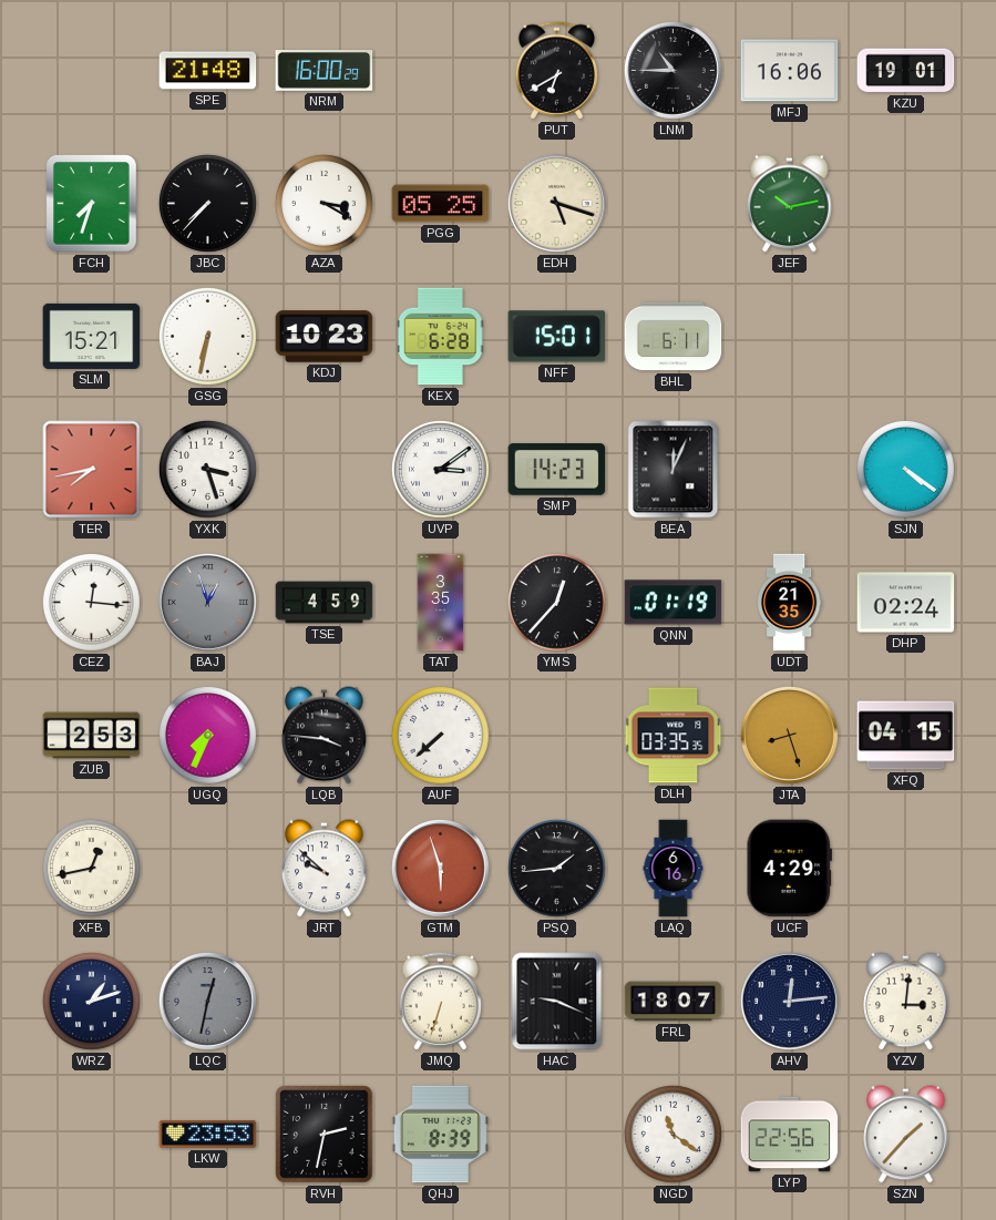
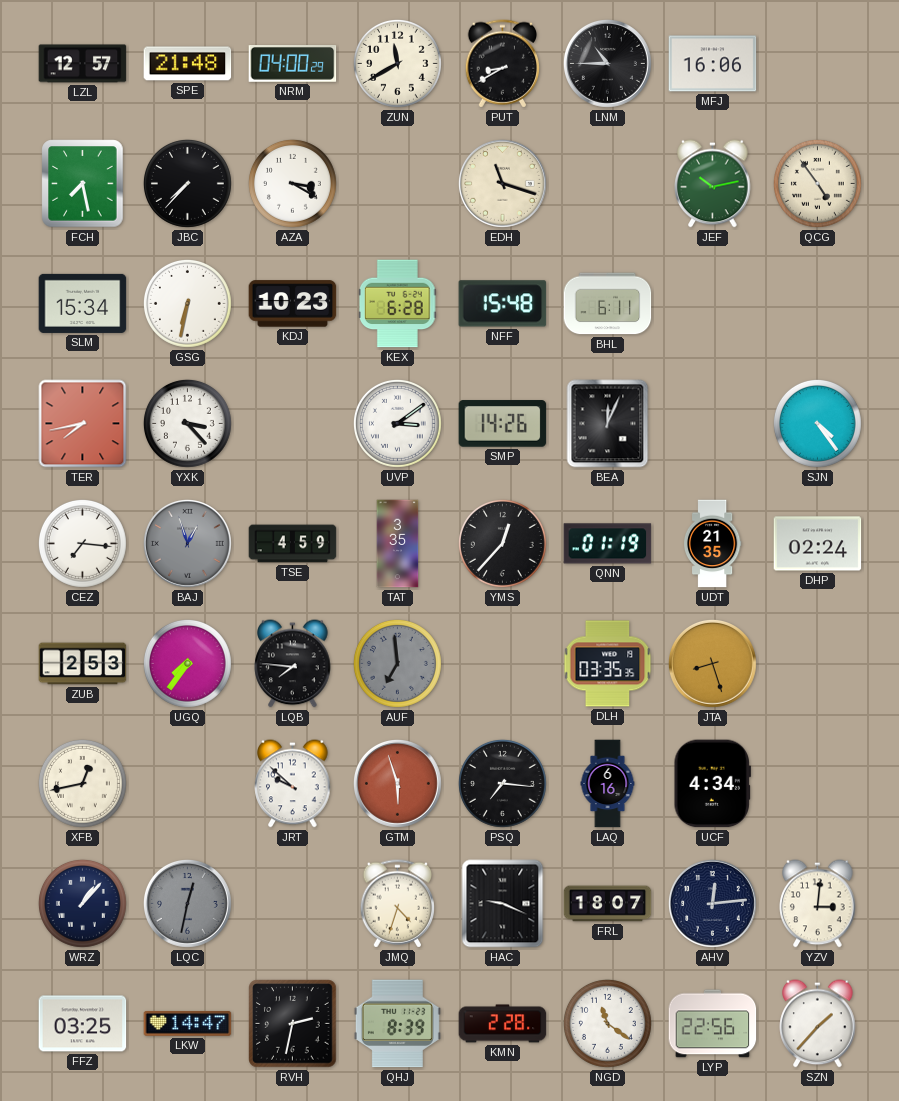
LZL: none -> 12:57 (83, 64)
NRM: 16:00 -> 04:00 (293, 64)
ZUN: none -> 11:40 (397, 63)
PUT: 6:40 -> 8:40 (503, 64)
KZU: 19:01 -> none (906, 71)
FCH: 7:33 -> 7:28 (83, 184)
PGG: 05:25 -> none (441, 204)
EDH: 5:18 -> 11:18 (502, 183)
QCG: none -> 4:54 (817, 183)
SLM: 15:21 -> 15:34 (83, 303)
NFF: 15:01 -> 15:48 (503, 304)
YXK: 3:27 -> 3:23 (187, 423)
SMP: 14:23 -> 14:26 (503, 424)
SJN: 4:21 -> 4:24 (817, 423)
CEZ: 12:16 -> 7:16 (82, 543)
UGQ: 7:34 -> 7:36 (187, 663)
LQB: 3:46 -> 7:46 (293, 664)
AUF: 7:38 -> 6:59 (397, 663)
AUF dial: white -> grey (397, 663)
XFQ: 04:15 -> none (906, 736)
PSQ: 1:44 -> 7:16 (502, 783)
UCF: 4:29 -> 4:34 (712, 784)
WRZ: 1:12 -> 1:07 (82, 903)
JMQ: 6:33 -> 4:33 (398, 904)
FFZ: none -> 03:25 (83, 1024)
LKW: 23:53 -> 14:47 (188, 1024)
KMN: none -> 2:28 (503, 1024)
